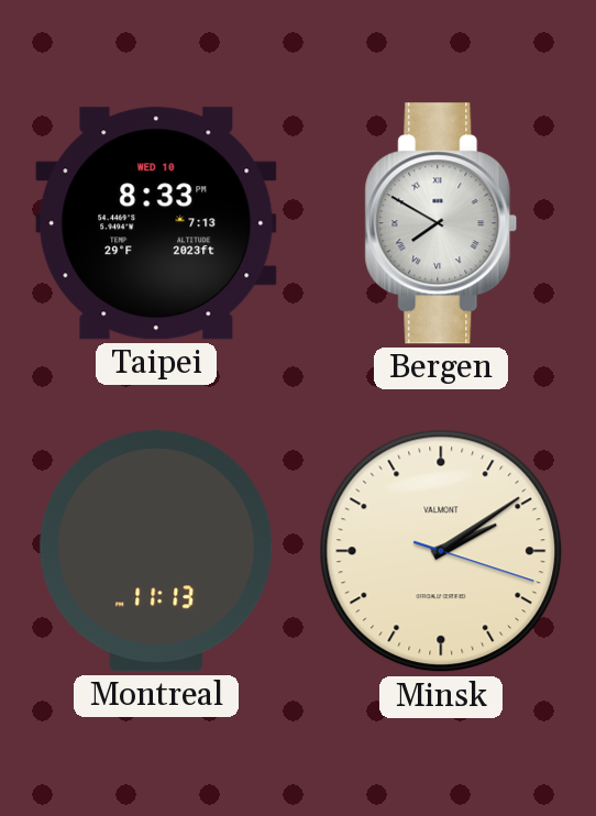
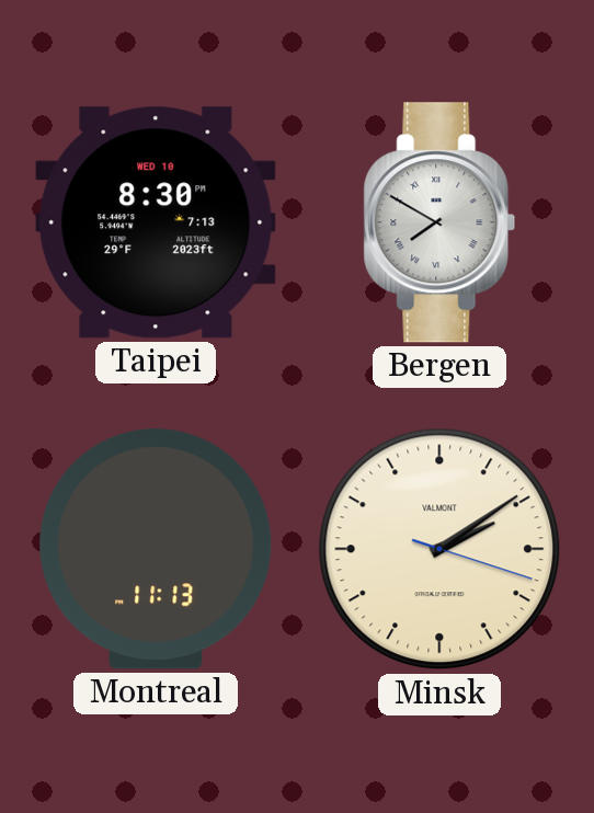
Taipei: 8:33 -> 8:30 (156, 222)
